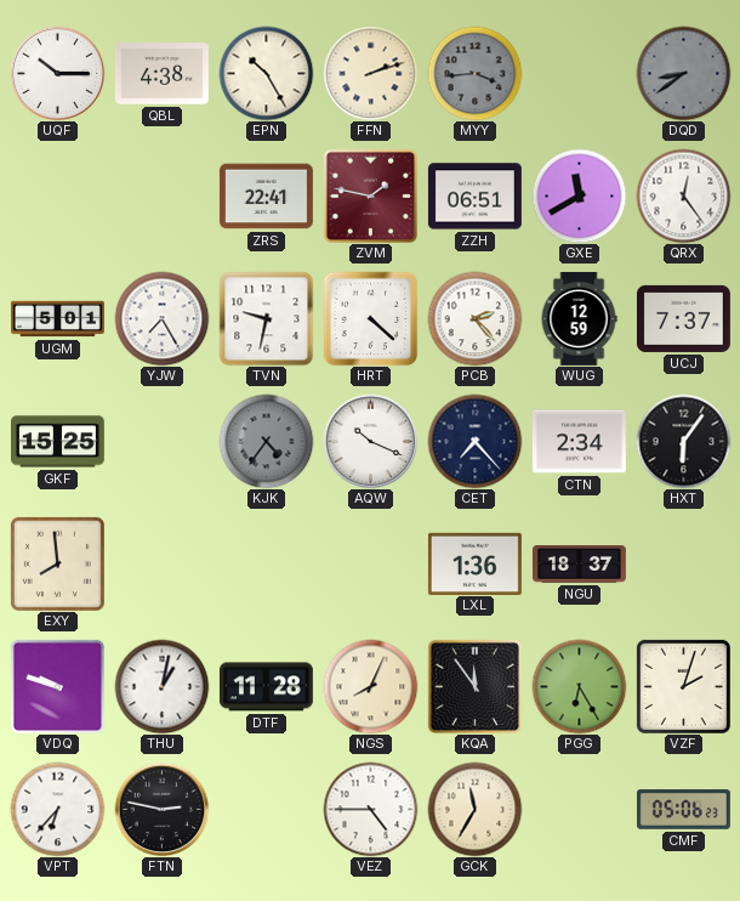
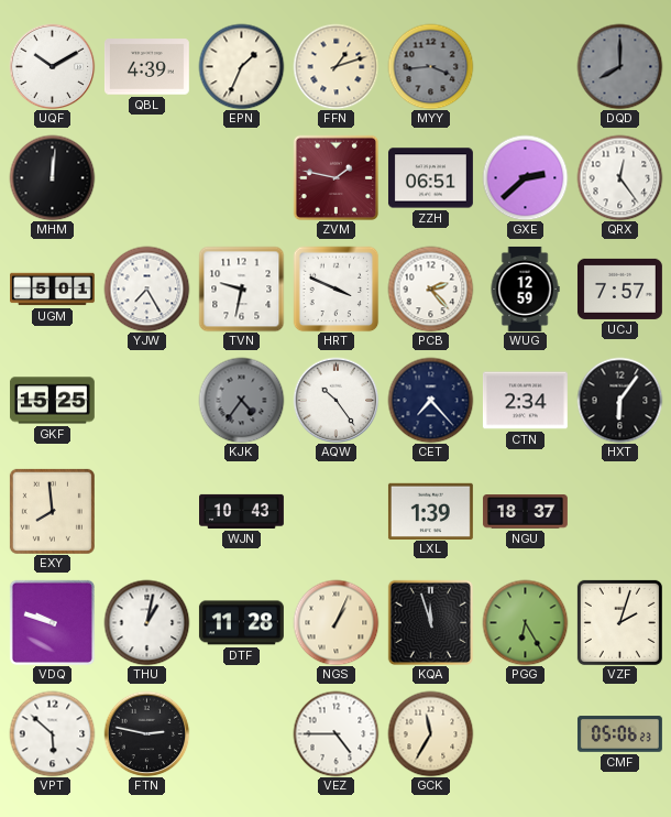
UQF: 10:15 -> 10:10 (52, 66)
QBL: 4:38 -> 4:39 (146, 67)
EPN: 10:25 -> 1:34 (241, 66)
FFN: 2:12 -> 1:12 (335, 66)
DQD: 8:39 -> 8:00 (619, 66)
MHM: none -> 12:01 (52, 177)
ZRS: 22:41 -> none (266, 197)
GXE: 11:40 -> 2:38 (525, 177)
HRT: 4:22 -> 3:49 (335, 288)
UCJ: 7:37 -> 7:57 (619, 288)
AQW: 10:19 -> 10:24 (335, 400)
WJN: none -> 10:43 (242, 511)
LXL: 1:36 -> 1:39 (430, 511)
NGS: 8:04 -> 1:04 (335, 622)
KQA: 11:54 -> 11:57 (430, 622)
VPT: 6:37 -> 5:52 (52, 733)
